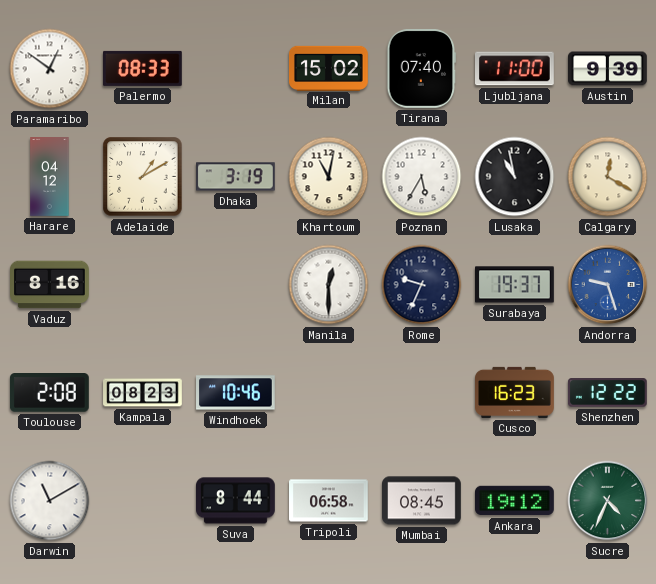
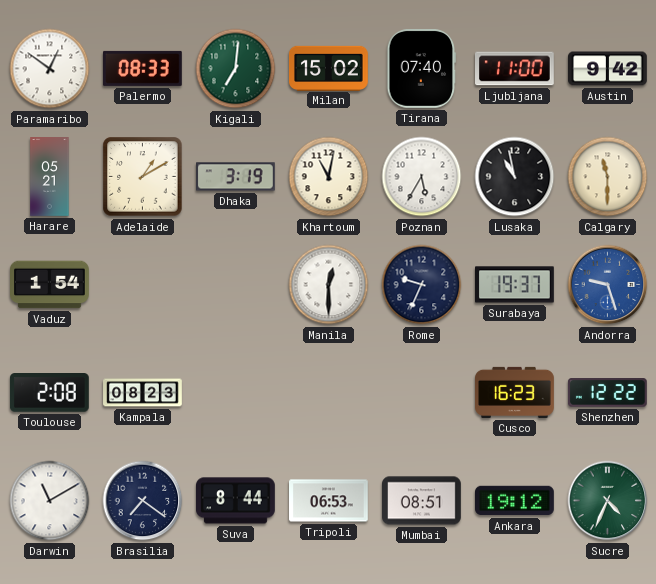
Kigali: none -> 7:01 (236, 69)
Austin: 9:39 -> 9:42 (608, 69)
Harare: 04:12 -> 05:21 (50, 177)
Calgary: 12:20 -> 11:30 (608, 177)
Vaduz: 8:16 -> 1:54 (50, 285)
Windhoek: 10:46 -> none (236, 393)
Brasilia: none -> 7:21 (143, 501)
Tripoli: 06:58 -> 06:53 (329, 501)
Mumbai: 08:45 -> 08:51 (422, 501)
